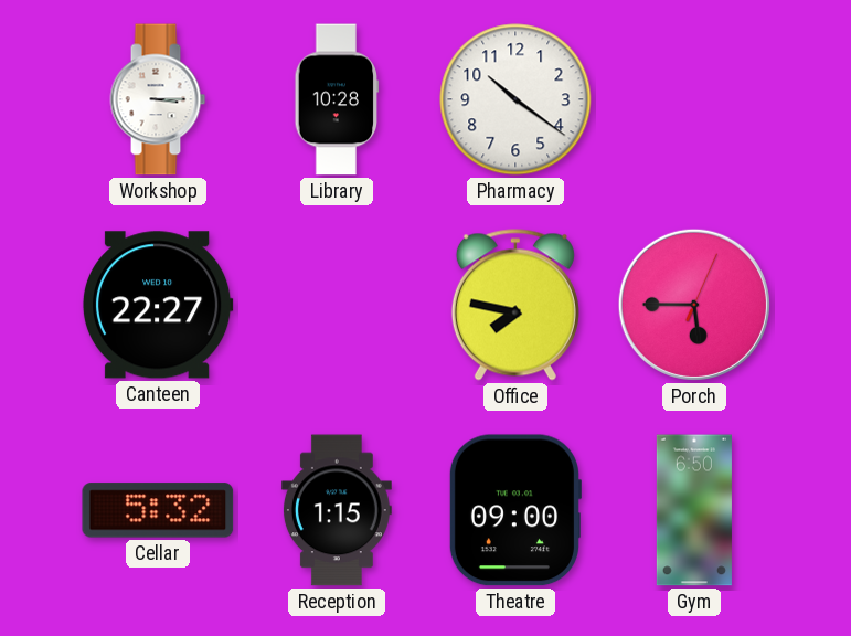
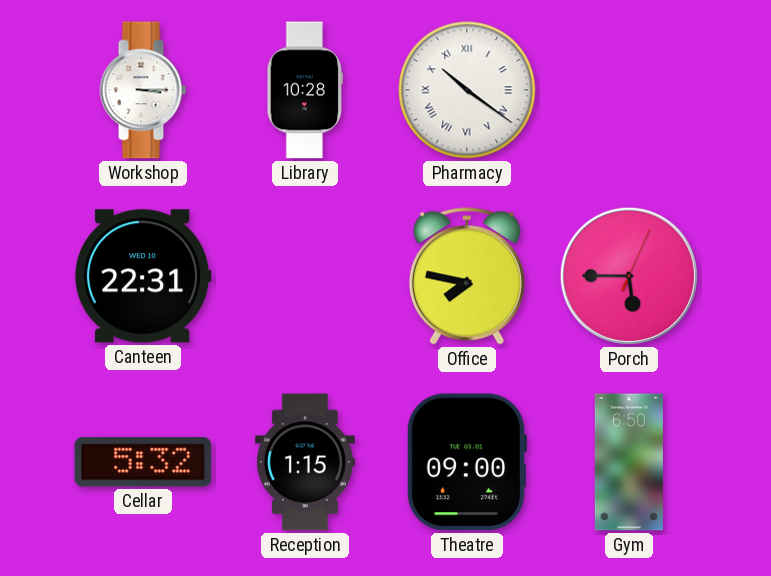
Pharmacy numerals: Arabic -> Roman (467, 90)
Canteen: 22:27 -> 22:31 (143, 276)
